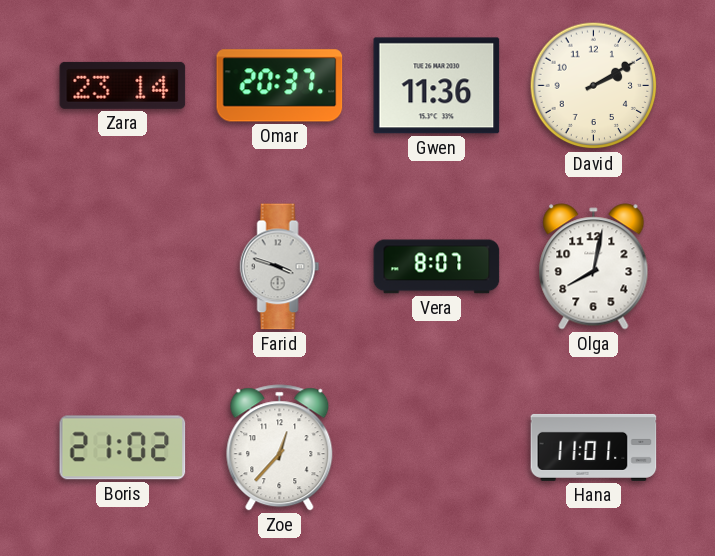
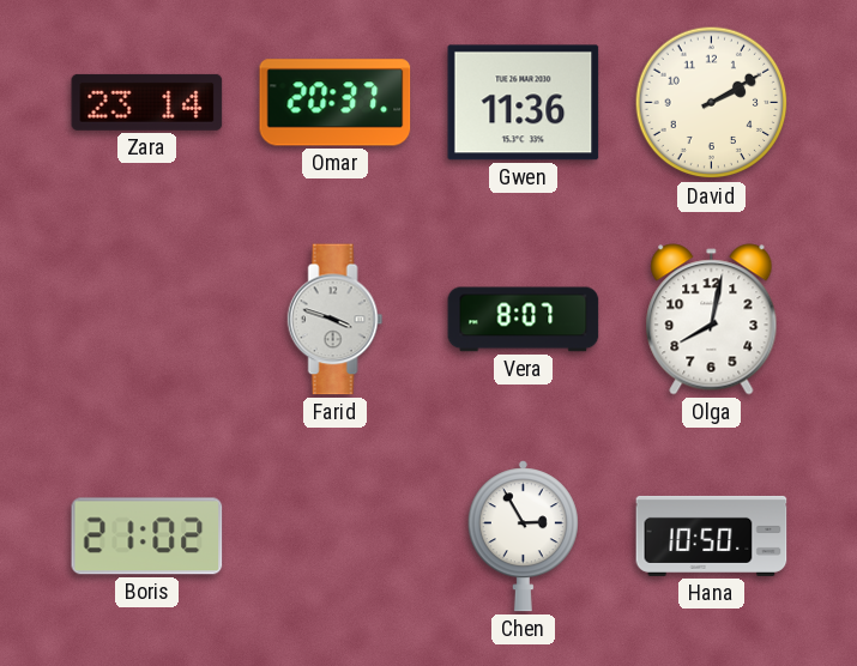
Zoe: 12:37 -> none (280, 448)
Chen: none -> 2:55 (523, 537)
Hana: 11:01 -> 10:50 (712, 535)
